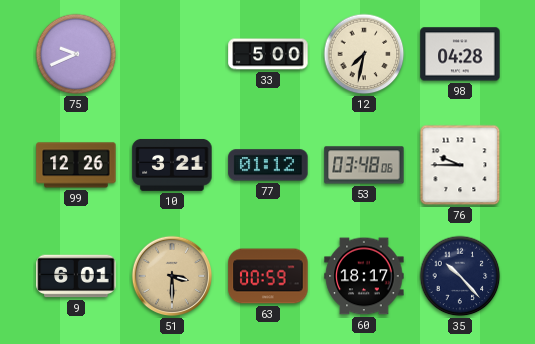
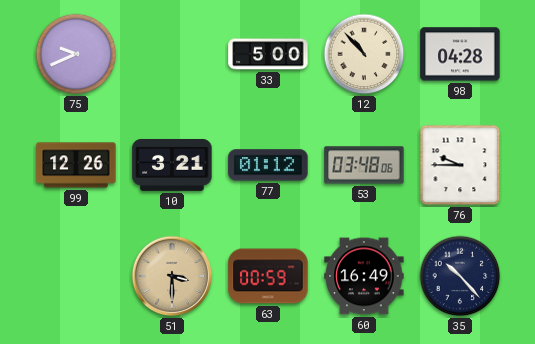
12: 7:32 -> 10:53 (364, 54)
9: 6:01 -> none (76, 276)
60: 18:17 -> 16:49 (364, 276)
